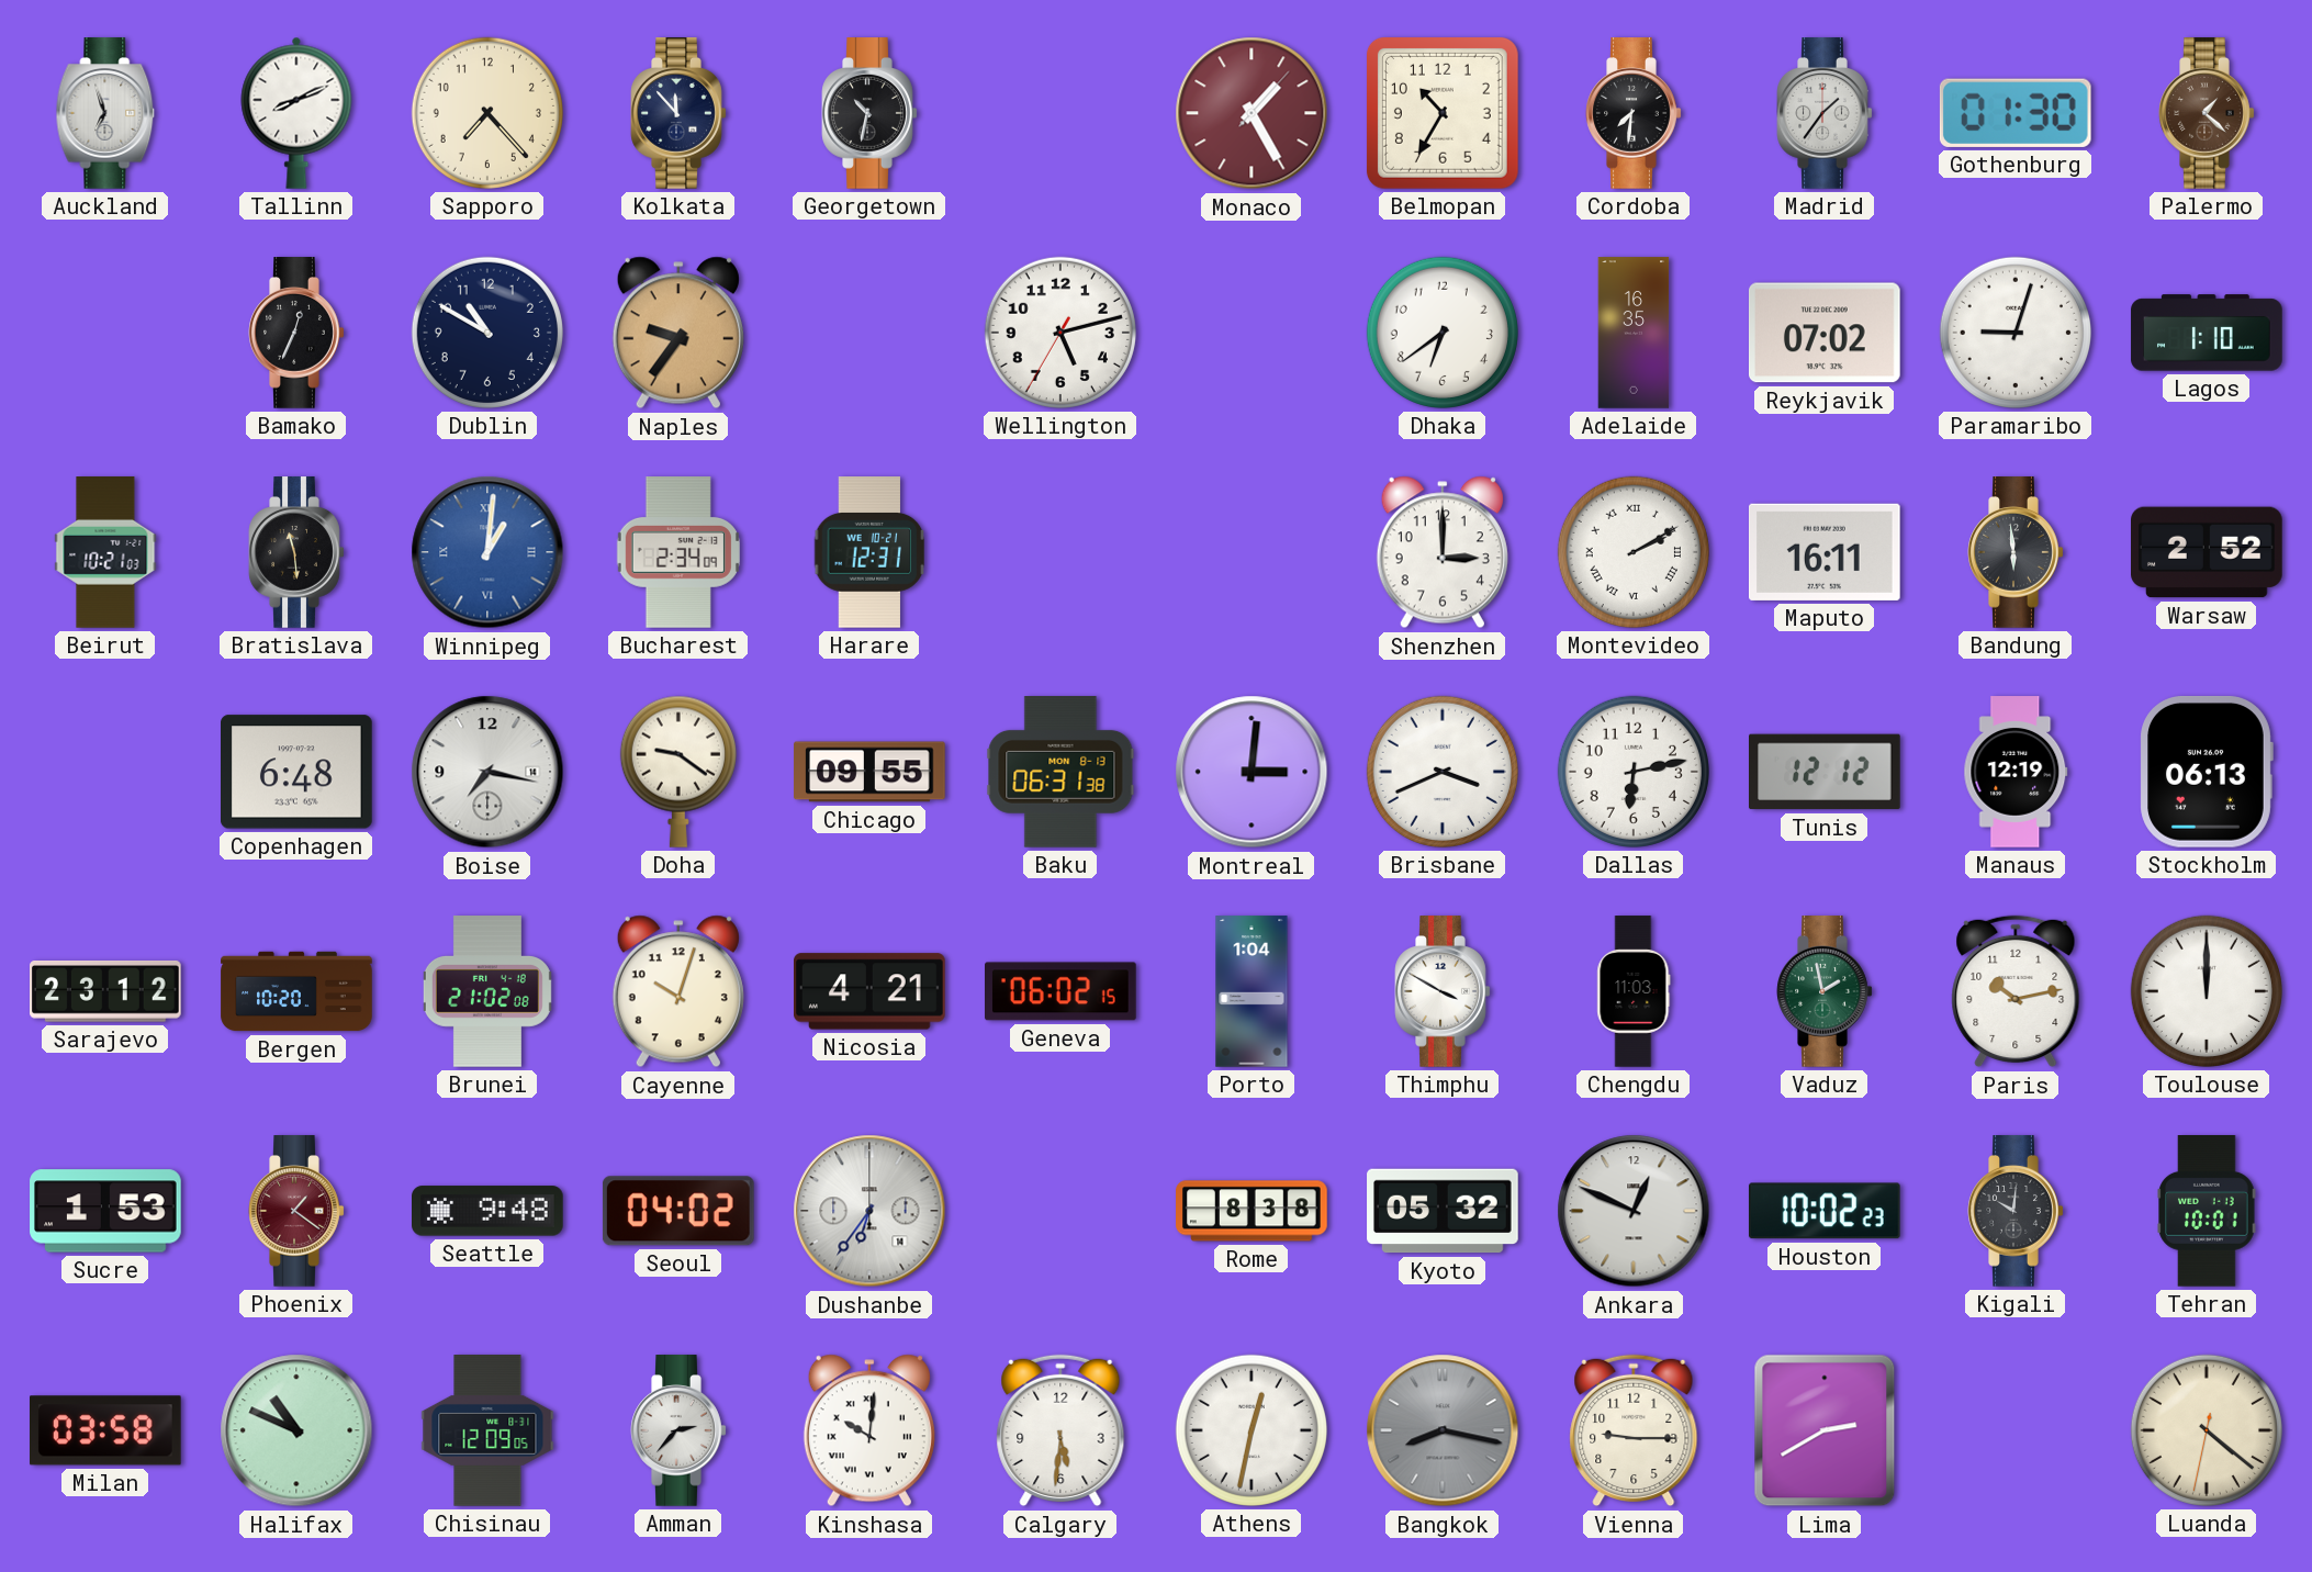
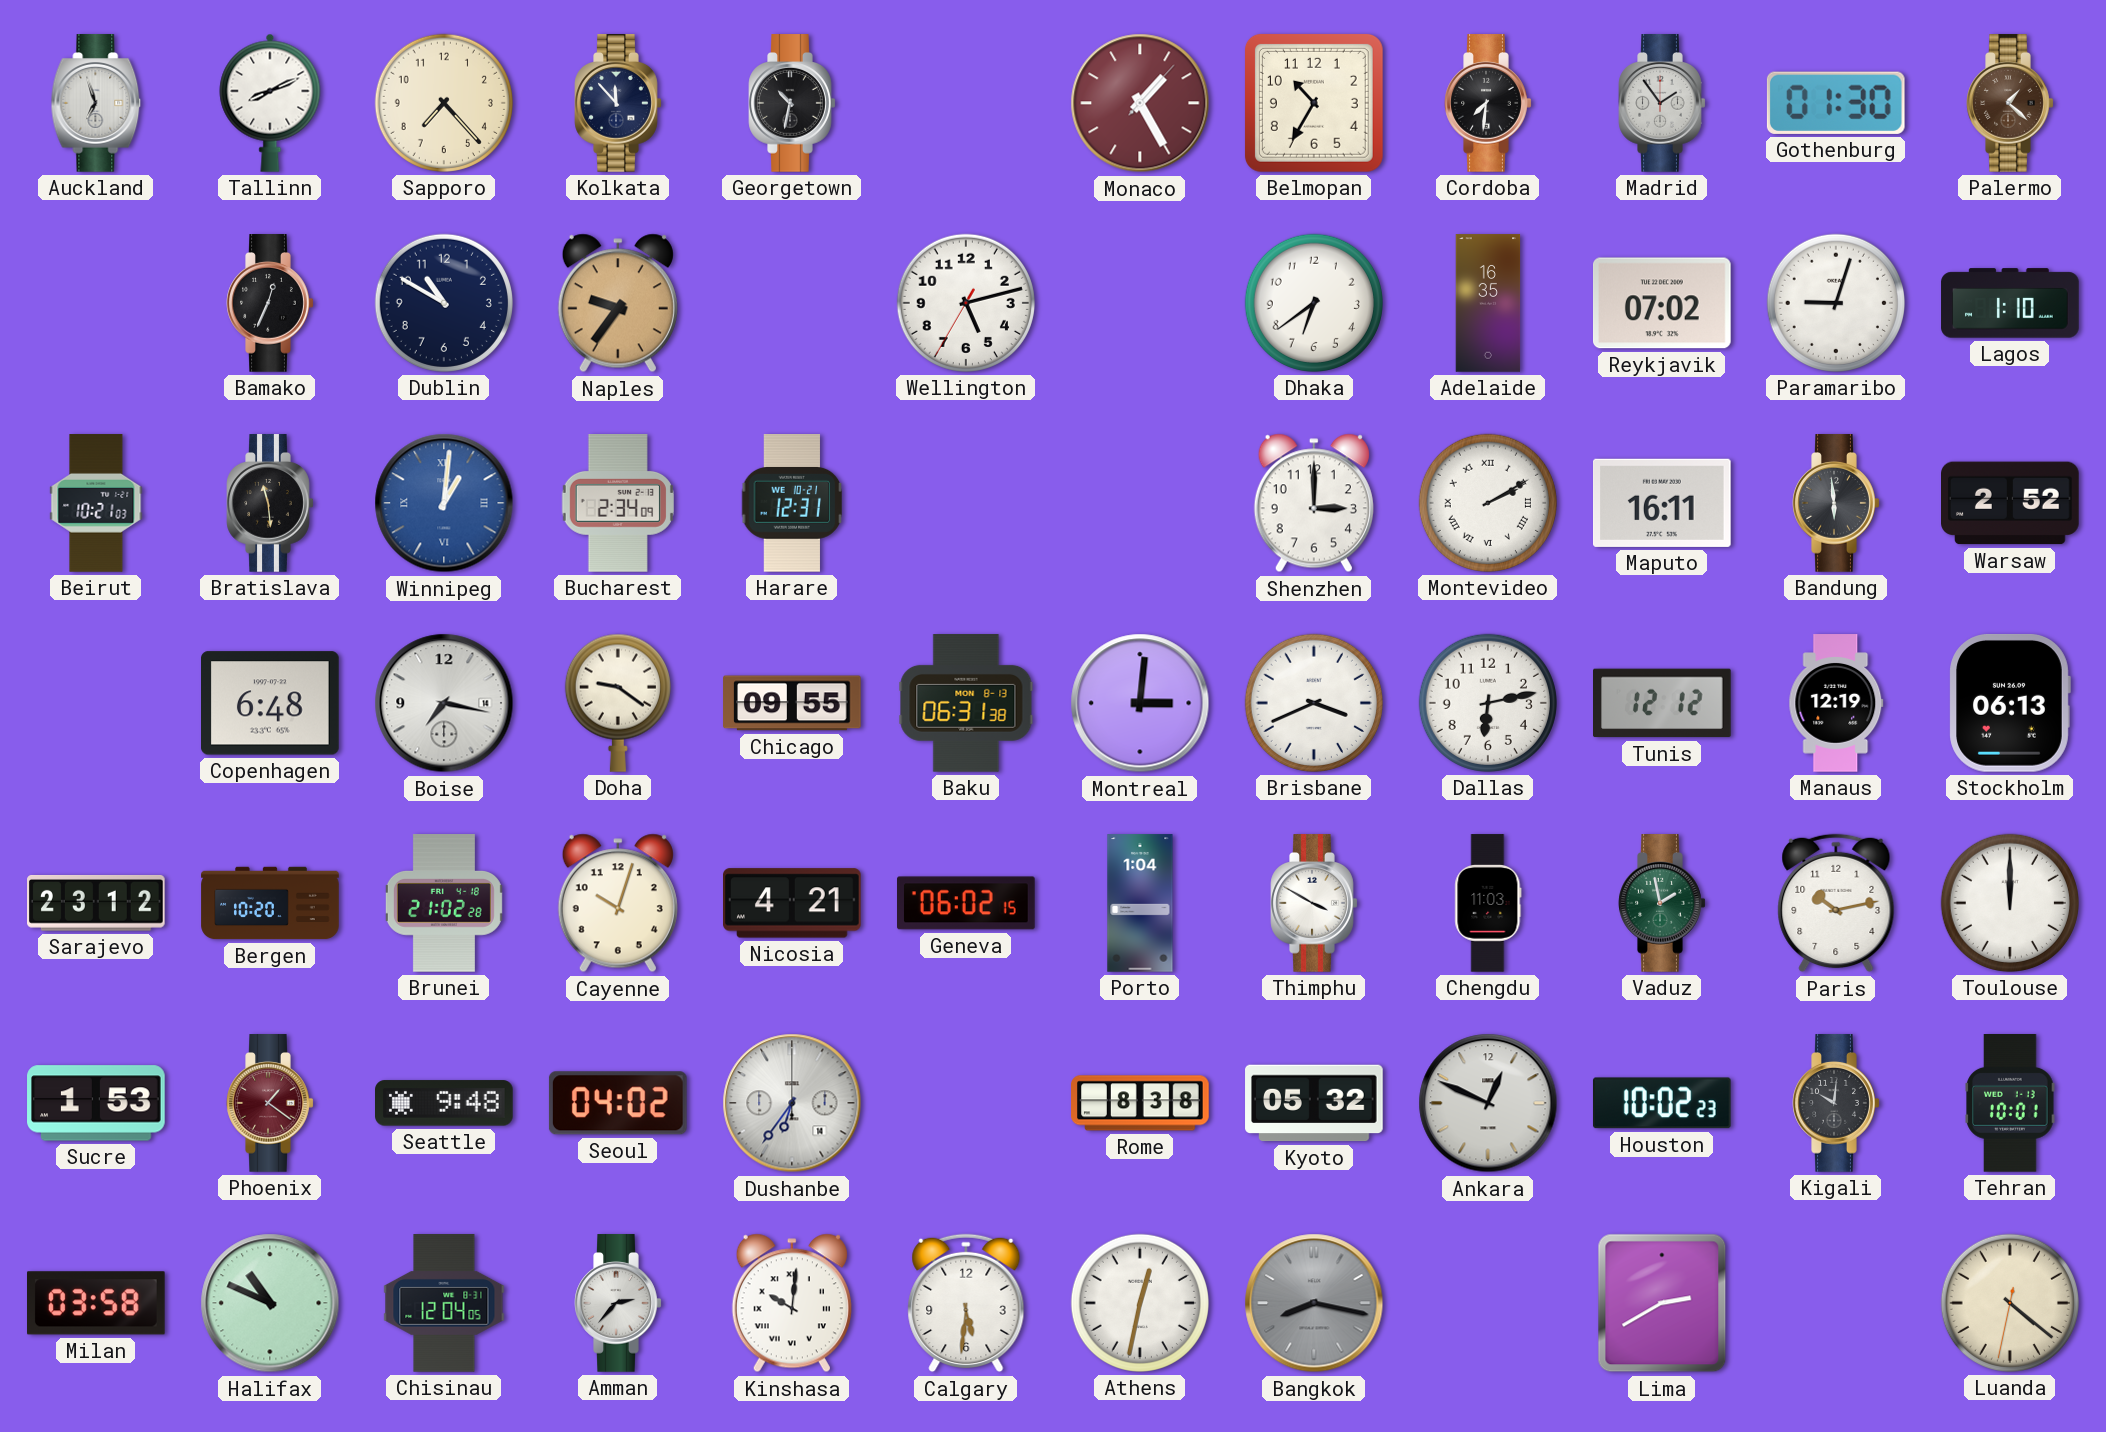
Madrid: 1:36 -> 1:54 (1662, 103)
Brunei: 21:02:08 -> 21:02:28 (444, 903)
Chisinau: 12:09 -> 12:04 (444, 1303)
Vienna: 9:15 -> none (1634, 1430)
